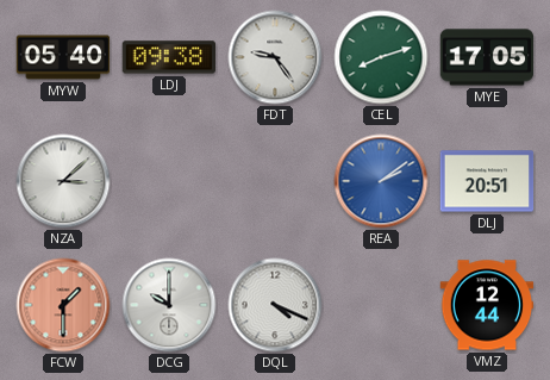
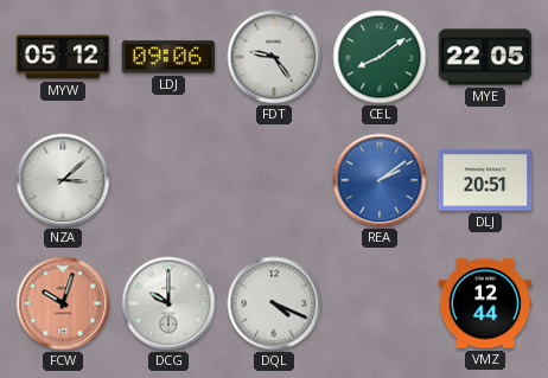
MYW: 05:40 -> 05:12 (63, 57)
LDJ: 09:38 -> 09:06 (168, 57)
CEL: 8:12 -> 8:09 (380, 57)
MYE: 17:05 -> 22:05 (485, 57)
FCW: 1:30 -> 10:03 (63, 303)
